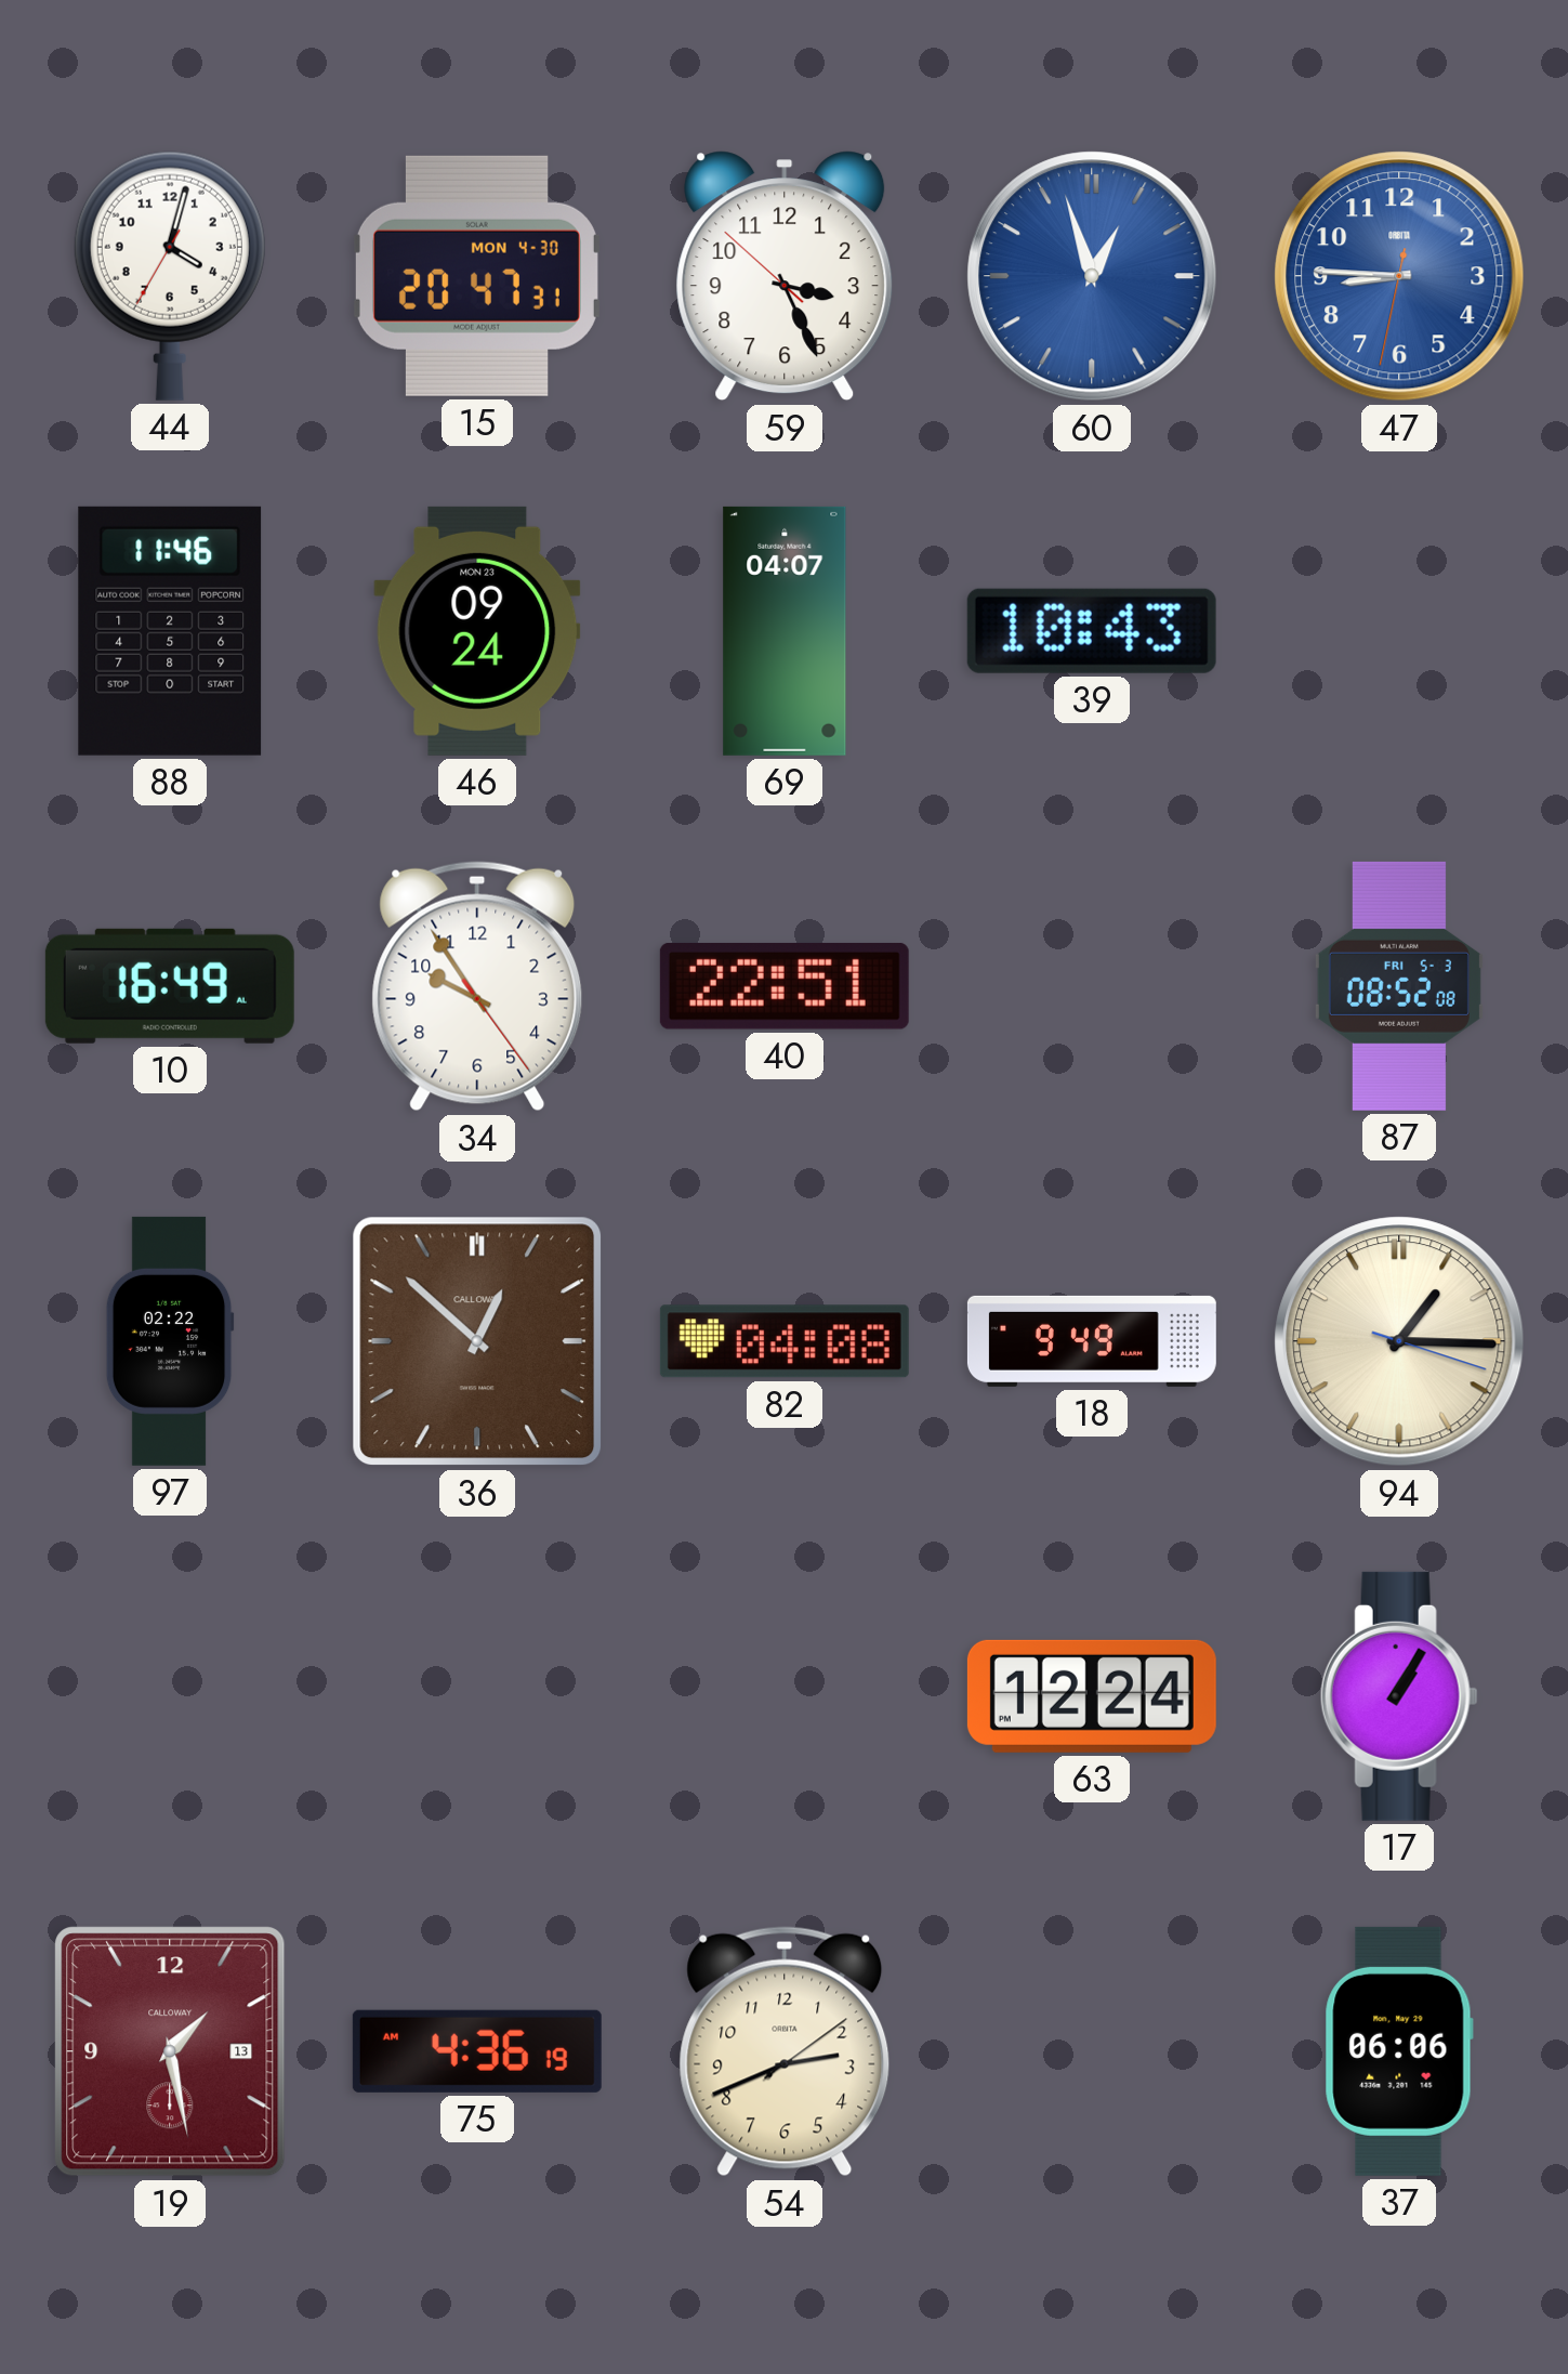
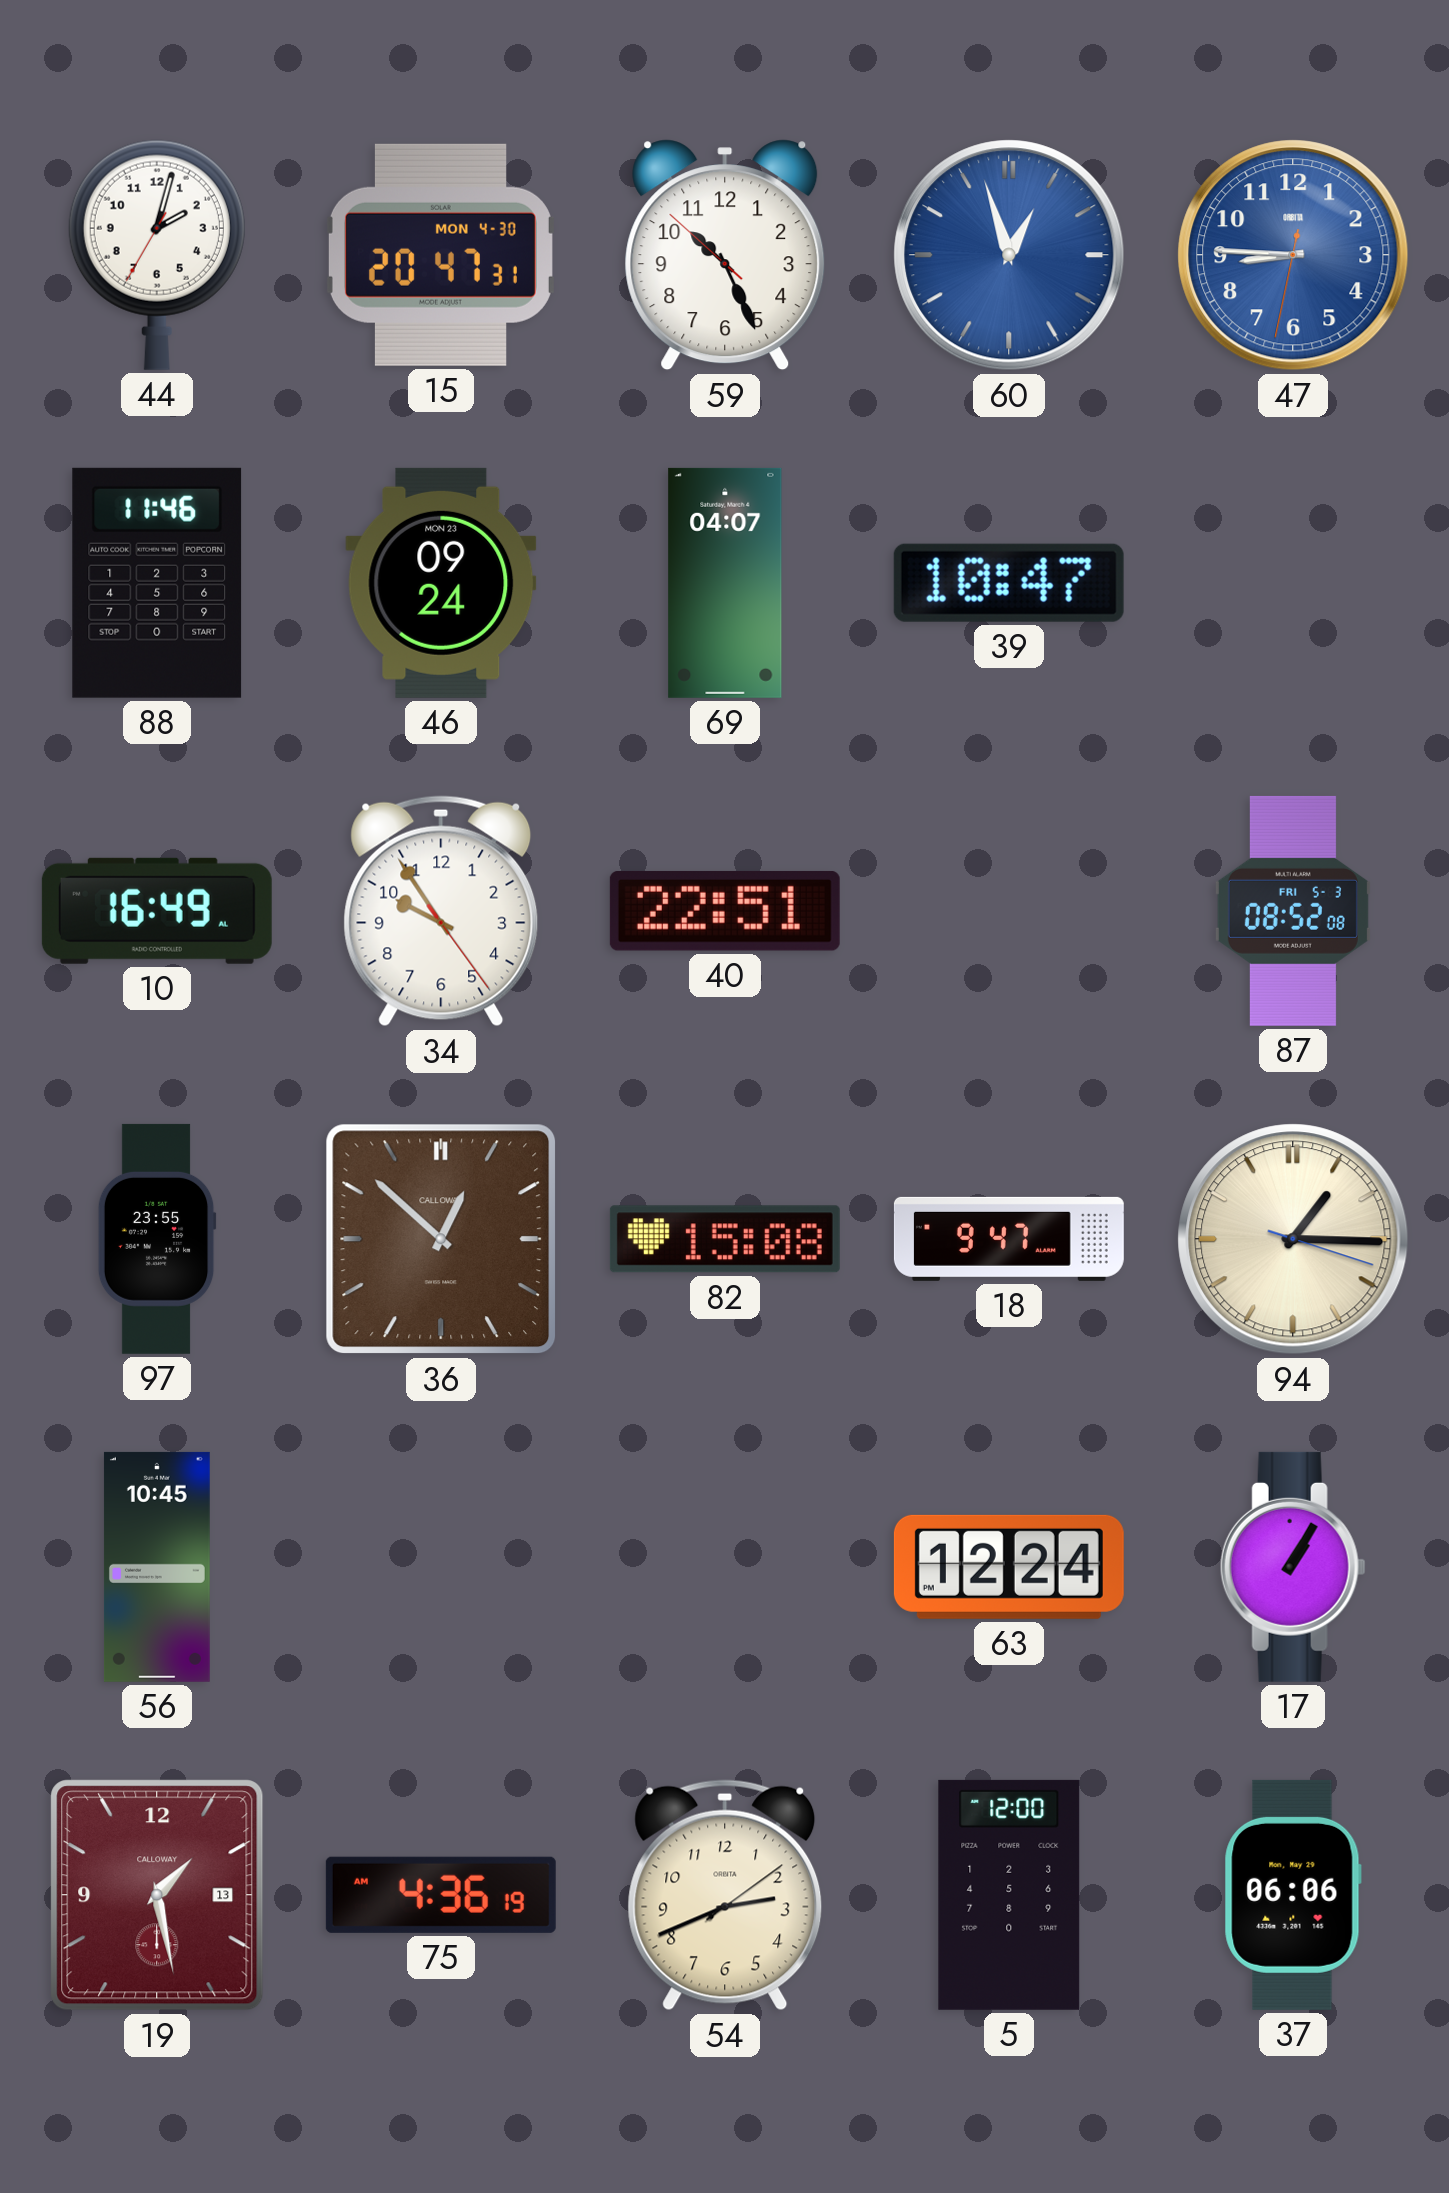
44: 4:02 -> 2:02 (157, 255)
59: 3:25 -> 10:25 (725, 255)
39: 10:43 -> 10:47 (1009, 583)
97: 02:22 -> 23:55 (157, 1239)
82: 04:08 -> 15:08 (725, 1239)
18: 9:49 -> 9:47 (1009, 1239)
56: none -> 10:45 (157, 1567)
5: none -> 12:00 (1009, 1895)
